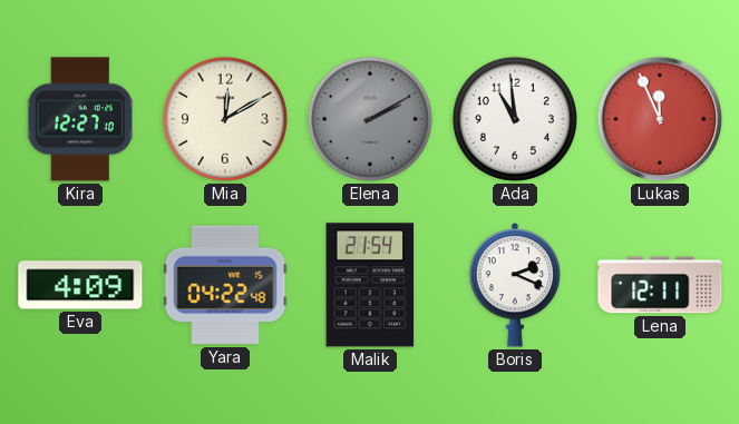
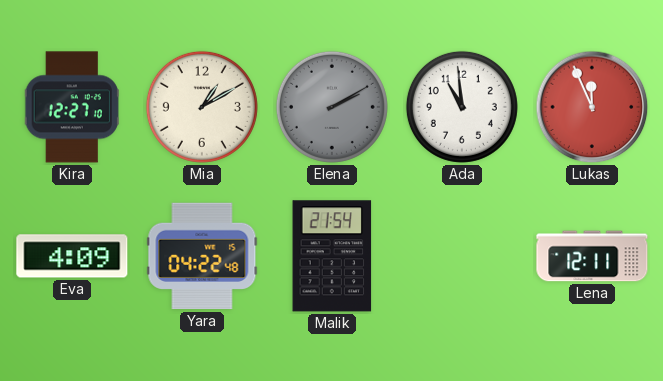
Mia: 12:10 -> 1:10 (202, 107)
Boris: 2:19 -> none (515, 285)
